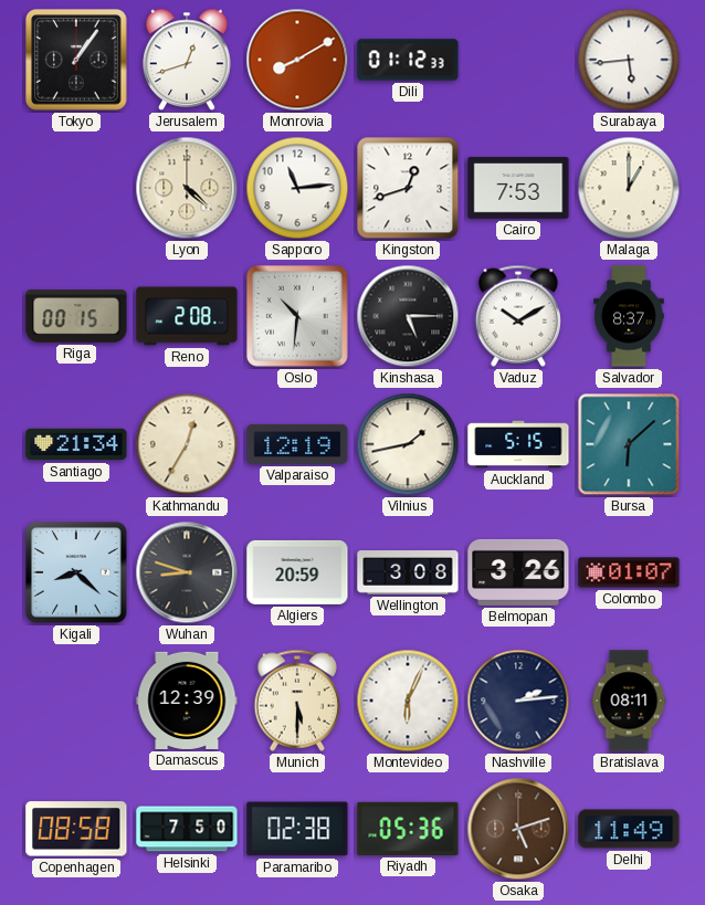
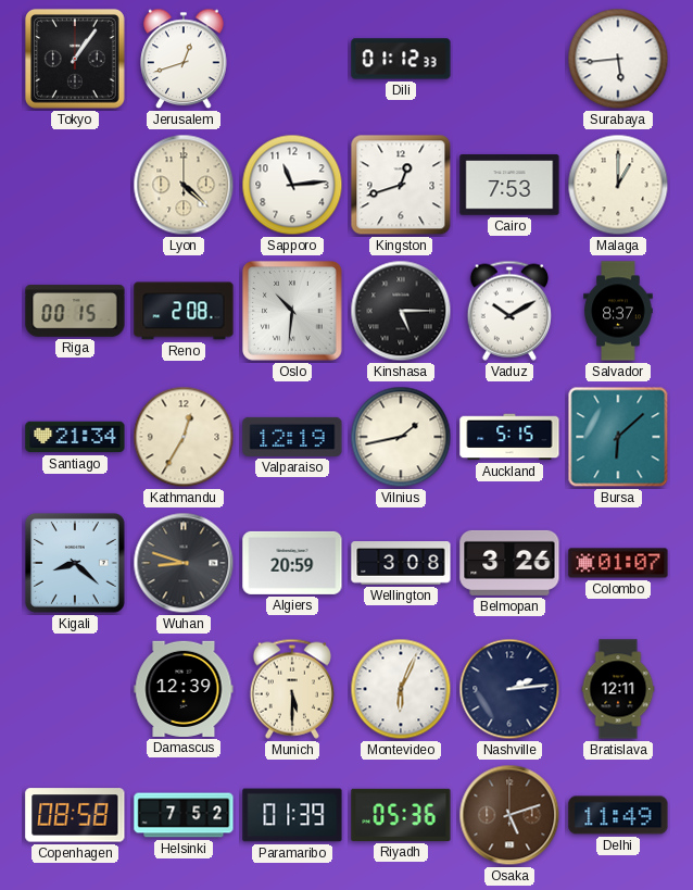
Monrovia: 8:10 -> none (297, 60)
Bratislava: 08:11 -> 12:11 (618, 689)
Helsinki: 7:50 -> 7:52 (184, 815)
Paramaribo: 02:38 -> 01:39 (292, 815)
